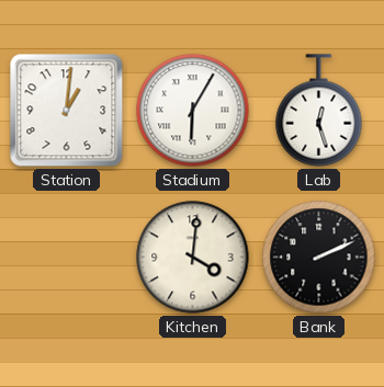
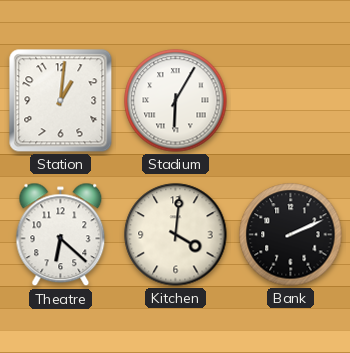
Lab: 12:27 -> none (319, 111)
Theatre: none -> 6:22 (61, 235)
